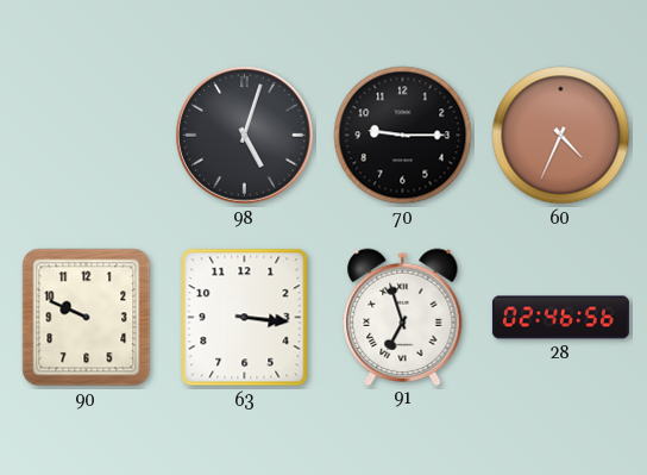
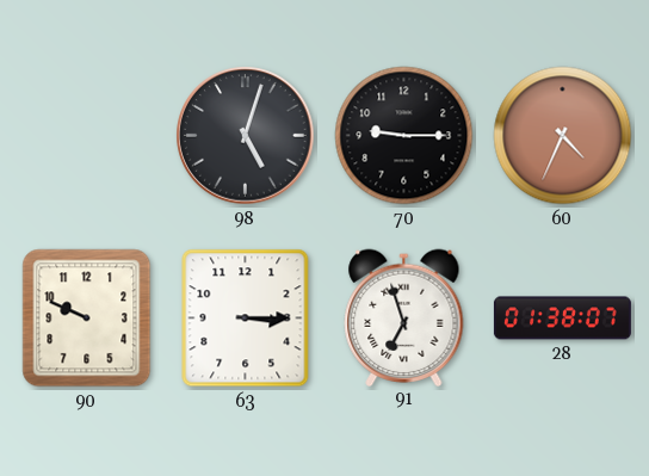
63: 3:16 -> 3:15 (246, 319)
28: 02:46 -> 01:38 (562, 319)
